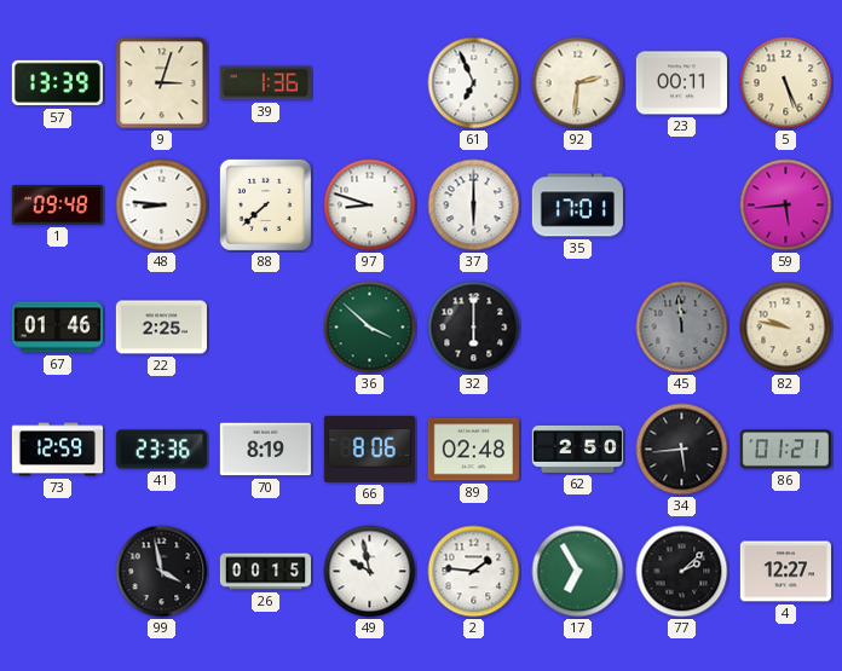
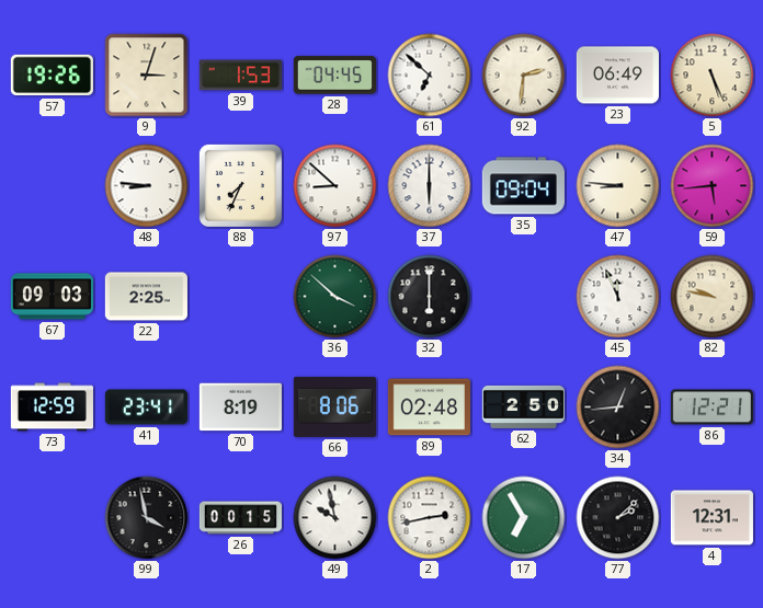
57: 13:39 -> 19:26 (52, 76)
39: 1:36 -> 1:53 (240, 76)
28: none -> 04:45 (334, 76)
61: 6:56 -> 6:52 (430, 76)
23: 00:11 -> 06:49 (617, 76)
1: 09:48 -> none (57, 206)
88: 7:38 -> 7:34 (240, 185)
97: 8:48 -> 8:52 (335, 186)
35: 17:01 -> 09:04 (523, 186)
47: none -> 8:46 (618, 186)
67: 01:46 -> 09:03 (52, 297)
45: 11:59 -> 11:56 (618, 297)
45 dial: grey -> white (618, 297)
41: 23:36 -> 23:41 (146, 408)
34: 5:44 -> 12:44 (618, 408)
86: 01:21 -> 12:21 (711, 408)
2: 1:46 -> 2:43 (430, 518)
4: 12:27 -> 12:31 (711, 518)
